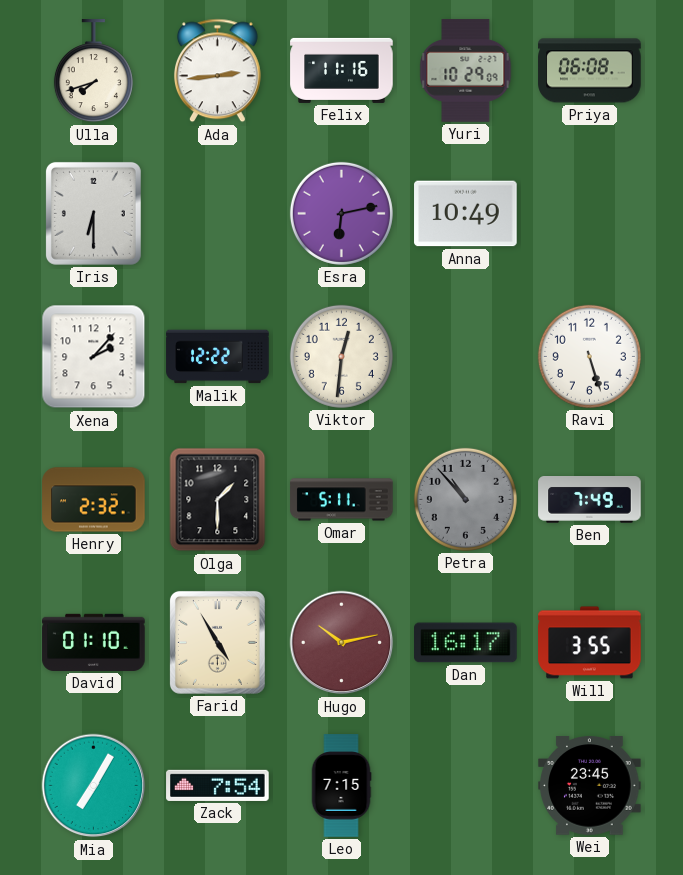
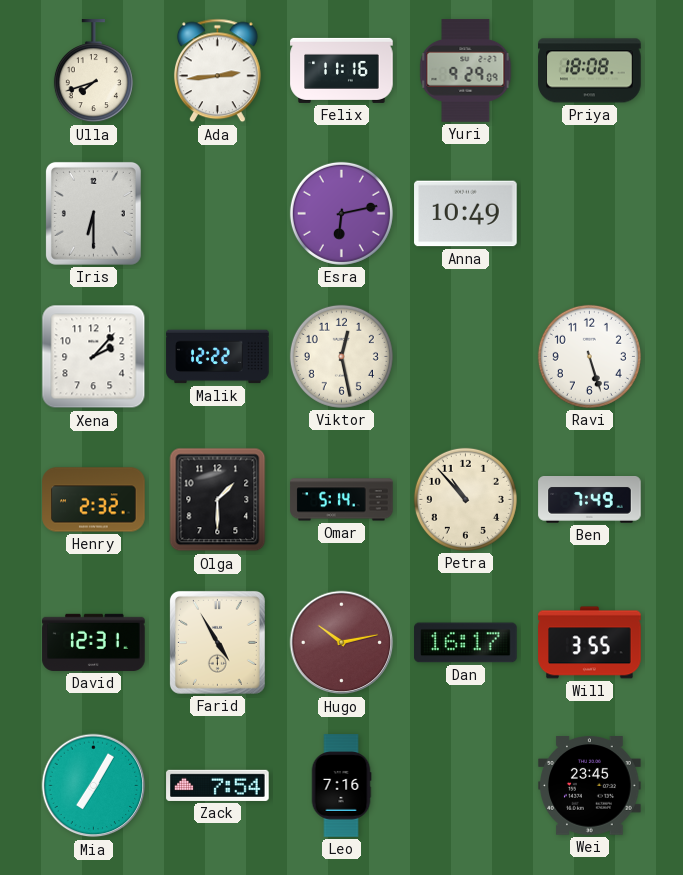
Yuri: 10:29 -> 9:29 (466, 71)
Priya: 06:08 -> 18:08 (590, 71)
Viktor: 12:31 -> 12:28 (341, 356)
Omar: 5:11 -> 5:14 (342, 500)
Petra dial: grey -> cream (465, 499)
David: 01:10 -> 12:31 (94, 642)
Leo: 7:15 -> 7:16 (341, 786)
